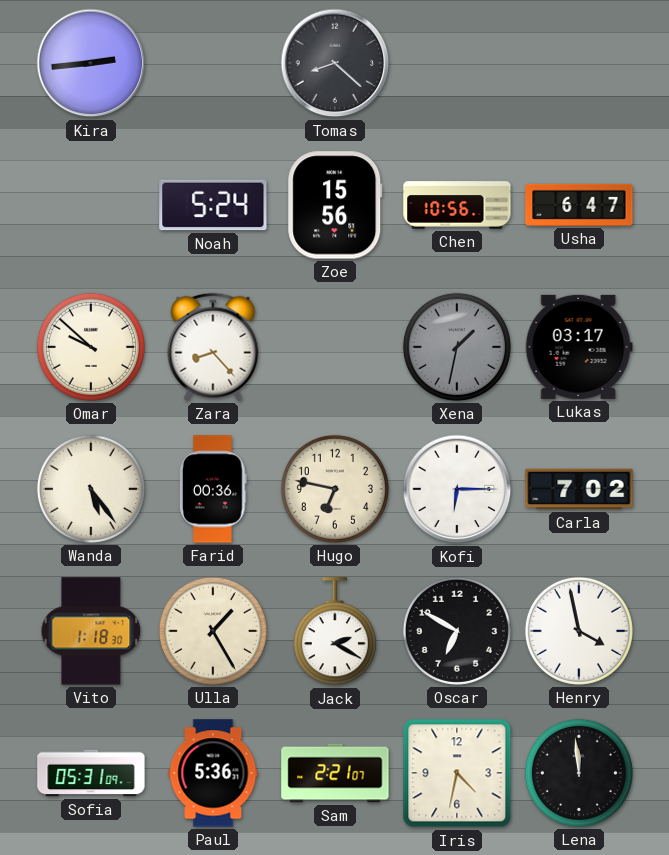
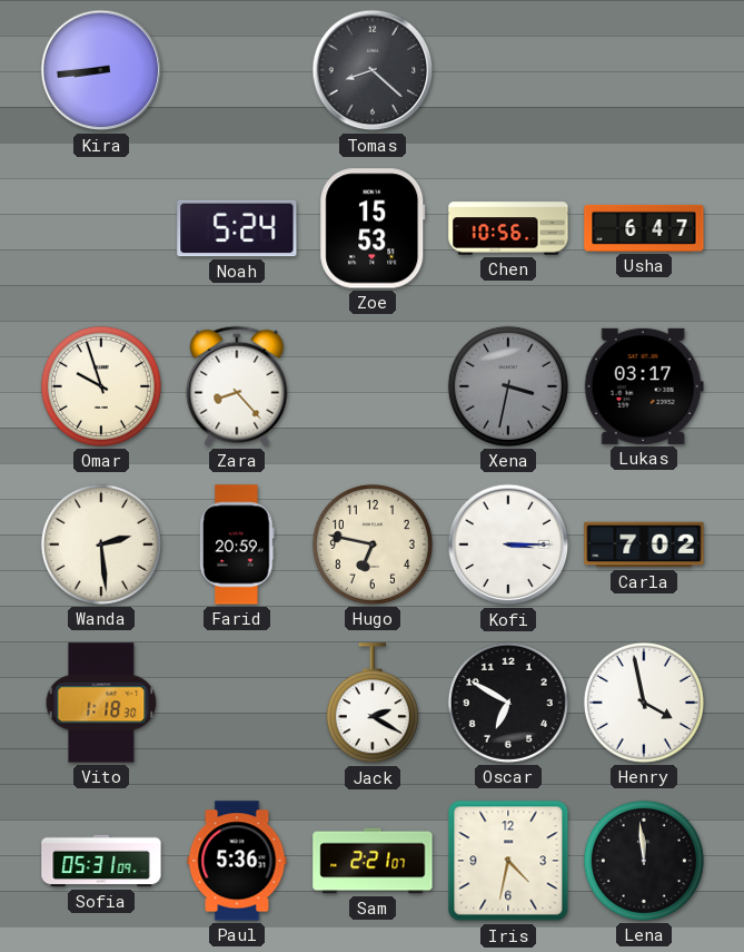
Kira: 2:44 -> 8:44 (101, 70)
Zoe: 15:56 -> 15:53 (373, 228)
Omar: 9:52 -> 9:57 (101, 386)
Xena: 1:32 -> 3:32 (508, 386)
Wanda: 5:24 -> 2:29 (101, 544)
Farid: 00:36 -> 20:59 (237, 544)
Kofi: 6:15 -> 3:15 (508, 544)
Ulla: 1:25 -> none (213, 631)
